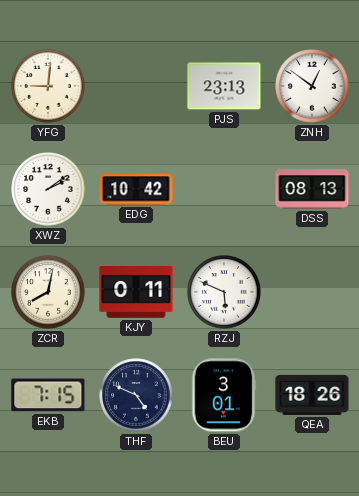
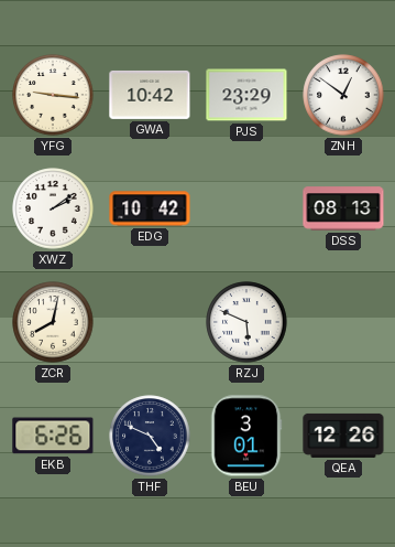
YFG: 9:01 -> 9:16 (53, 95)
GWA: none -> 10:42 (150, 95)
PJS: 23:13 -> 23:29 (246, 95)
KJY: 0:11 -> none (136, 292)
EKB: 7:15 -> 6:26 (53, 436)
QEA: 18:26 -> 12:26 (343, 436)
